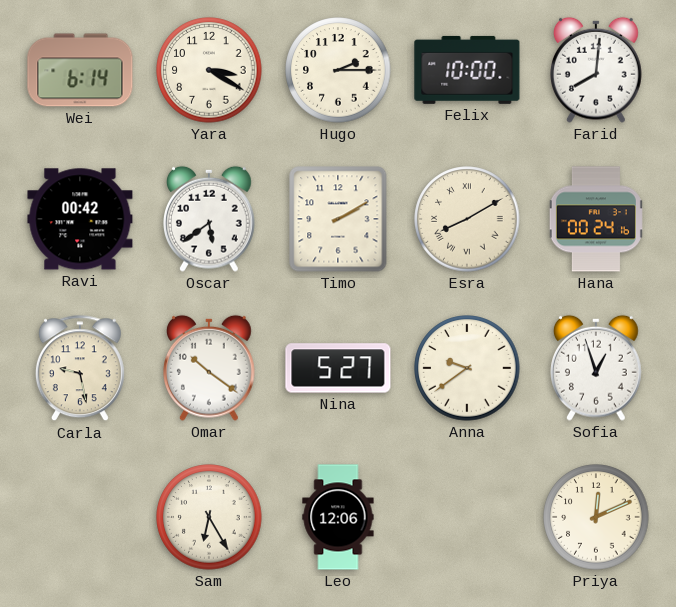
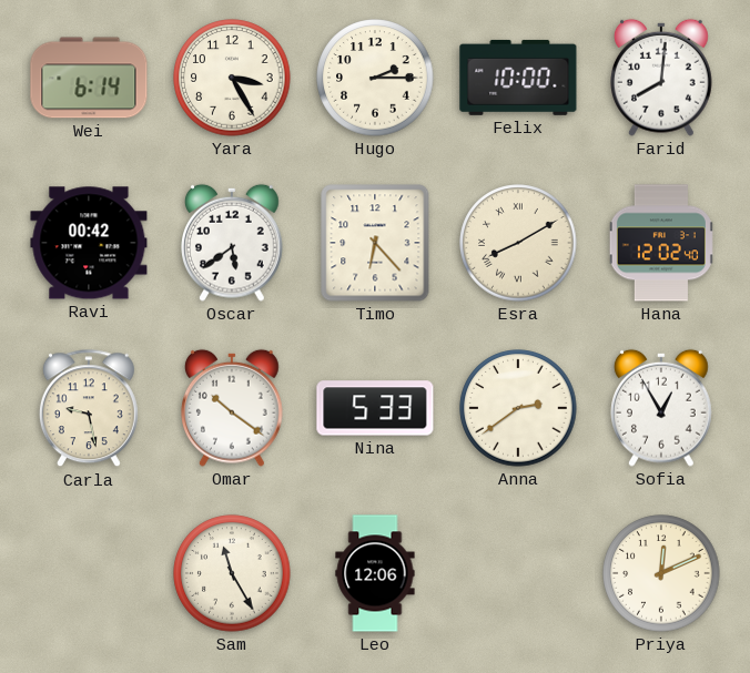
Yara: 3:20 -> 3:25 (232, 78)
Timo: 2:10 -> 6:23 (375, 243)
Hana: 00:24 -> 12:02 (661, 243)
Nina: 5:27 -> 5:33 (375, 408)
Anna: 9:39 -> 2:39 (518, 408)
Sofia: 12:57 -> 12:55 (662, 408)
Sam: 6:25 -> 11:25 (232, 573)
